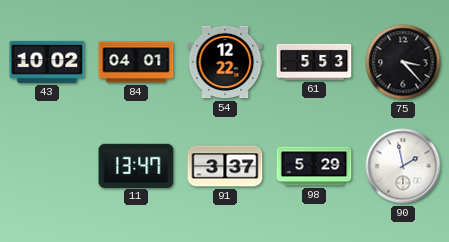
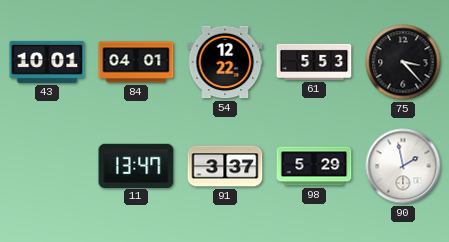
43: 10:02 -> 10:01 (47, 62)
